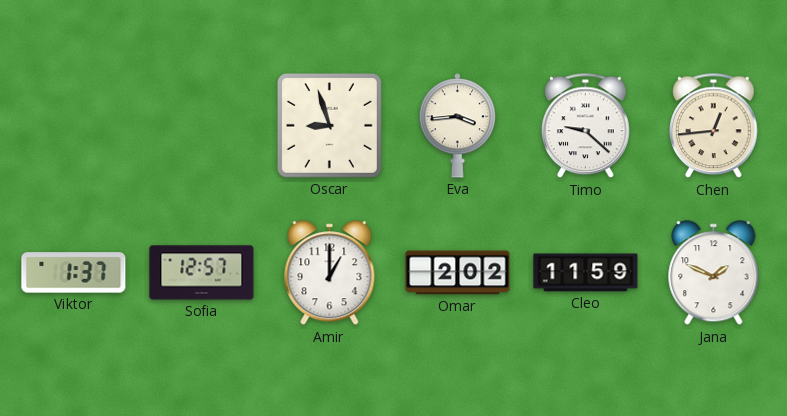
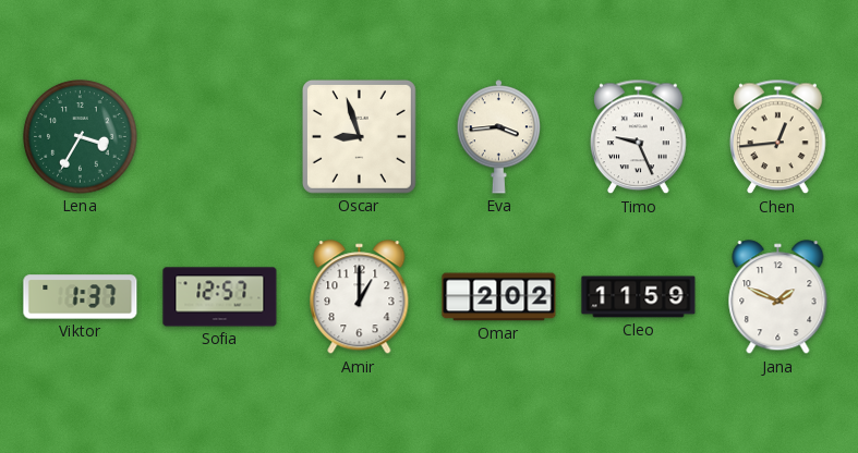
Lena: none -> 3:35 (81, 137)
Timo: 9:22 -> 9:26 (639, 137)
